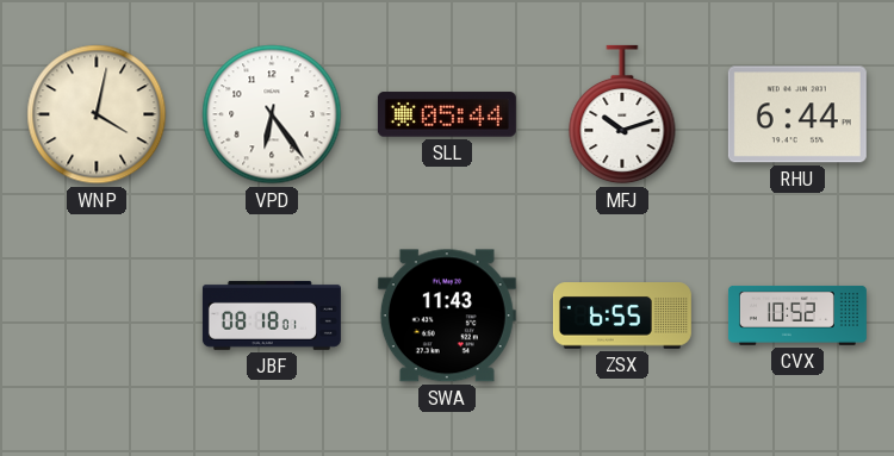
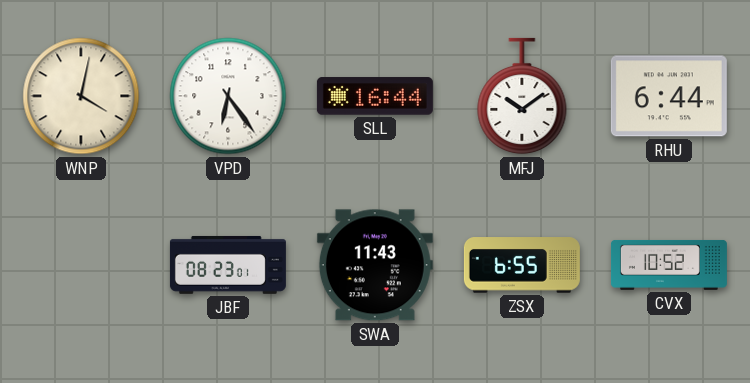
SLL: 05:44 -> 16:44 (375, 96)
MFJ: 10:12 -> 10:09 (522, 96)
JBF: 08:18 -> 08:23 (228, 265)
